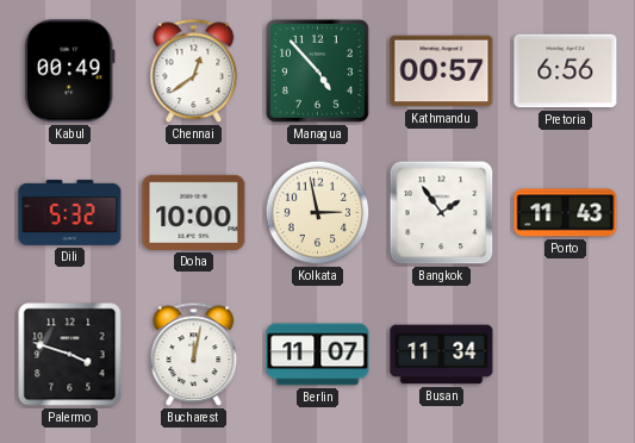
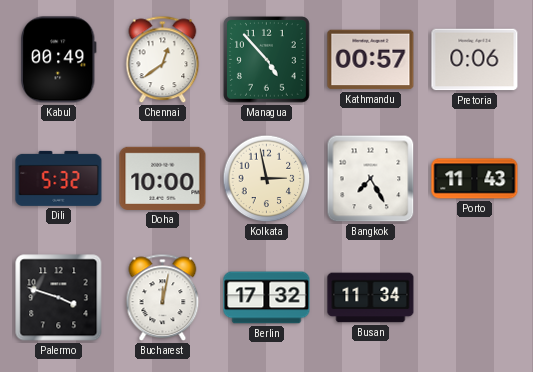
Pretoria: 6:56 -> 0:06 (475, 60)
Bangkok: 1:54 -> 7:25 (371, 179)
Berlin: 11:07 -> 17:32 (267, 298)
